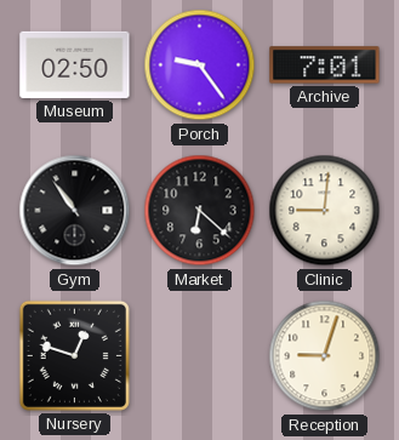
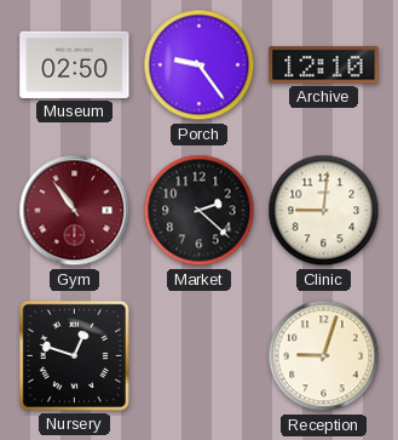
Archive: 7:01 -> 12:10 (324, 65)
Gym dial: black -> burgundy (75, 211)
Market: 6:22 -> 2:22 (200, 211)
